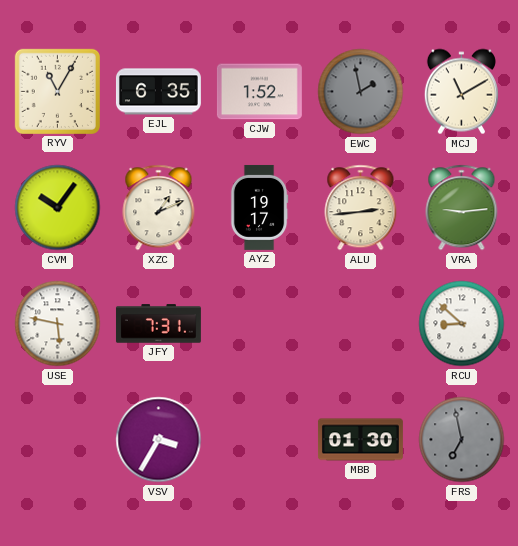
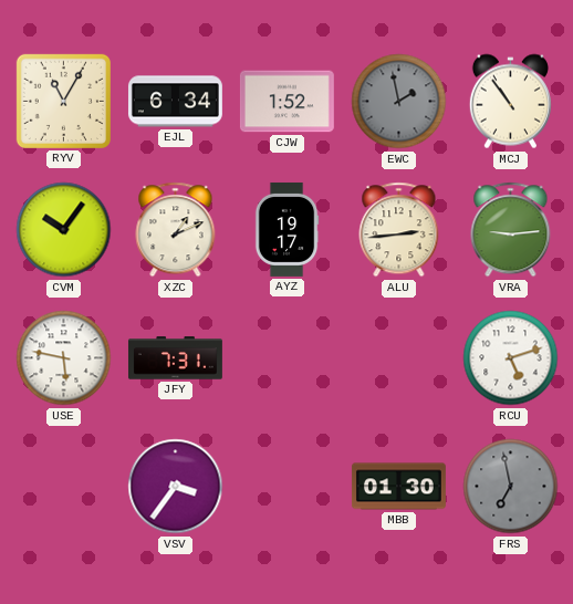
EJL: 6:35 -> 6:34 (175, 102)
MCJ: 11:10 -> 10:54 (510, 102)
RCU: 8:52 -> 5:12 (511, 358)
VSV: 3:35 -> 3:36 (176, 487)
